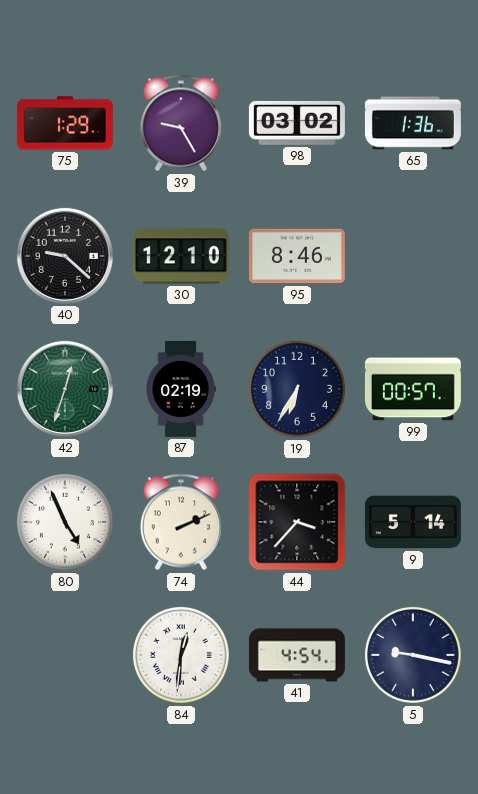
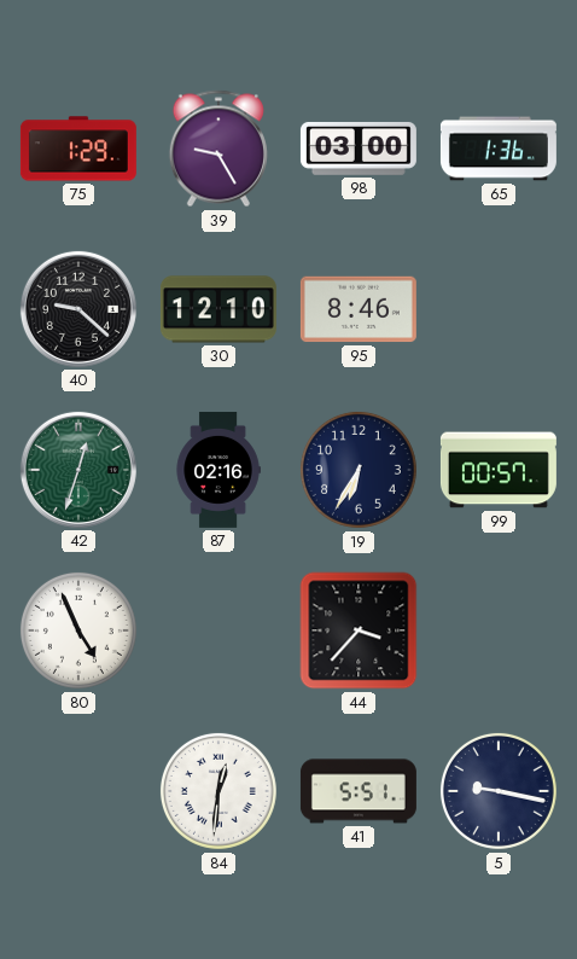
98: 03:02 -> 03:00 (359, 149)
87: 02:19 -> 02:16 (218, 470)
74: 2:11 -> none (181, 522)
9: 5:14 -> none (413, 522)
41: 4:54 -> 5:51 (359, 791)
